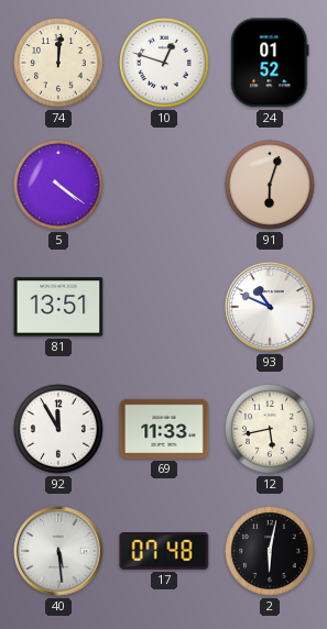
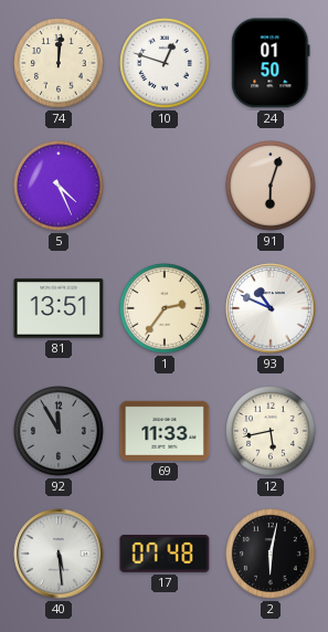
24: 01:52 -> 01:50 (271, 63)
5: 4:21 -> 4:26 (59, 186)
1: none -> 2:36 (165, 308)
92 dial: white -> grey (59, 431)
